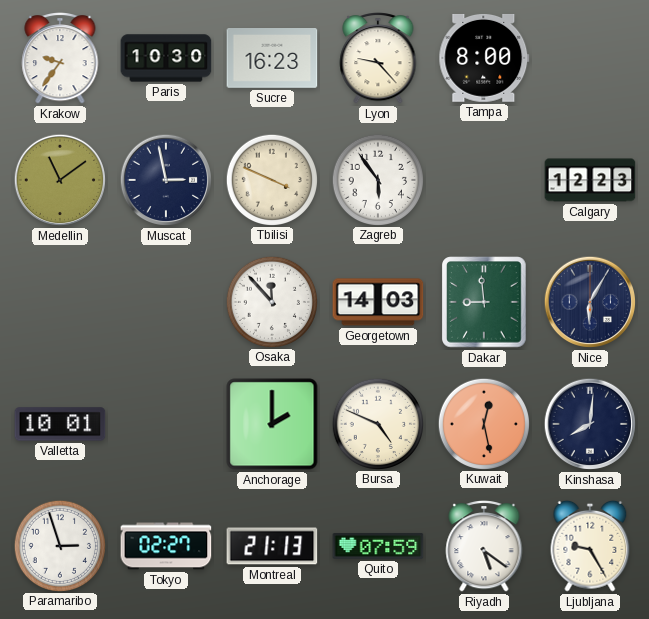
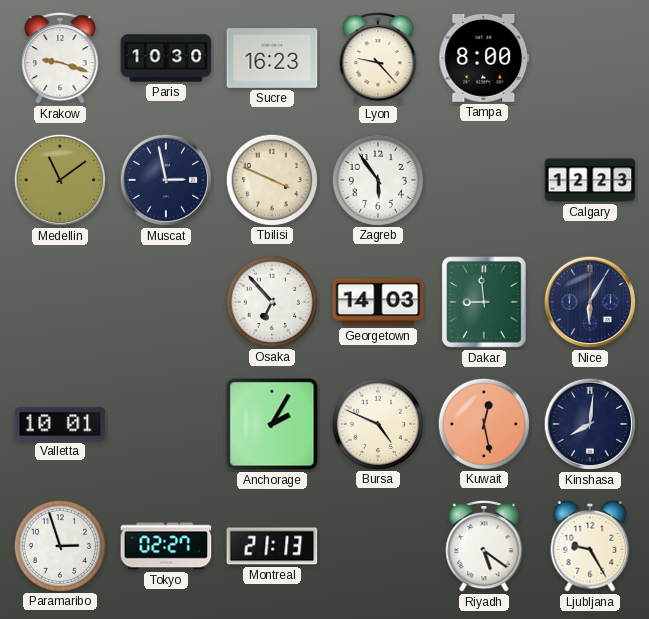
Krakow: 9:36 -> 9:18 (60, 59)
Osaka: 11:53 -> 6:53 (271, 301)
Anchorage: 2:00 -> 2:05 (272, 424)
Quito: 07:59 -> none (378, 546)
